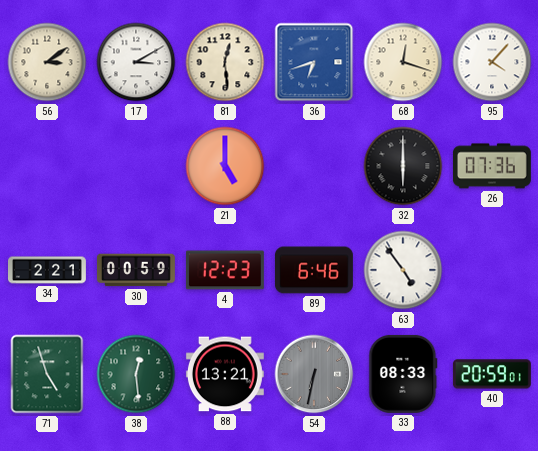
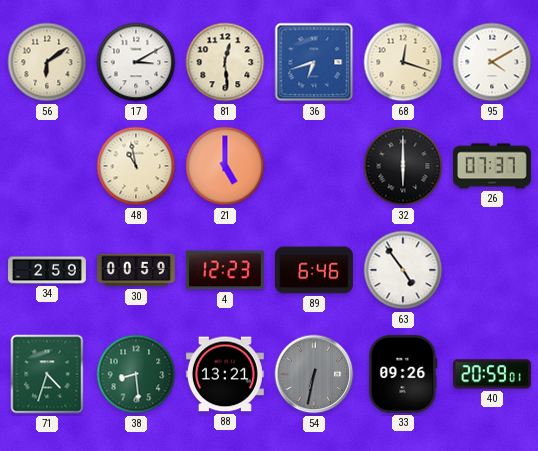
56: 3:09 -> 6:09 (47, 62)
95: 4:07 -> 4:10 (492, 62)
48: none -> 10:58 (136, 166)
26: 07:36 -> 07:37 (492, 166)
34: 2:21 -> 2:59 (48, 270)
71: 4:57 -> 4:33 (47, 374)
38: 12:29 -> 8:29 (136, 374)
33: 08:33 -> 09:26 (403, 374)
